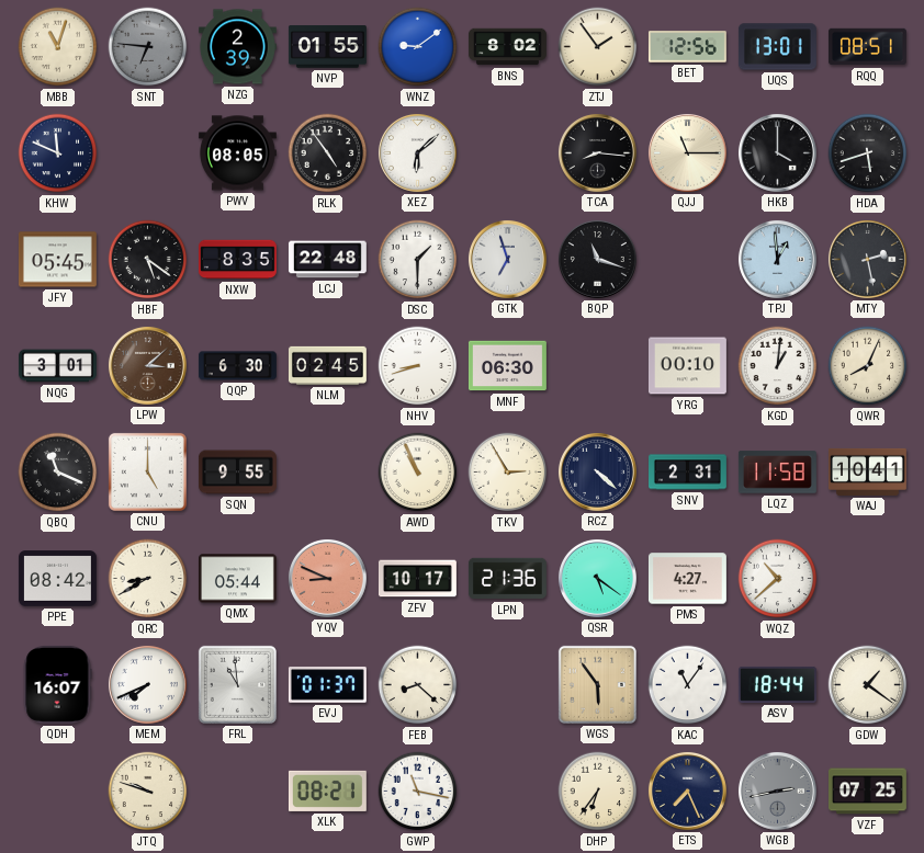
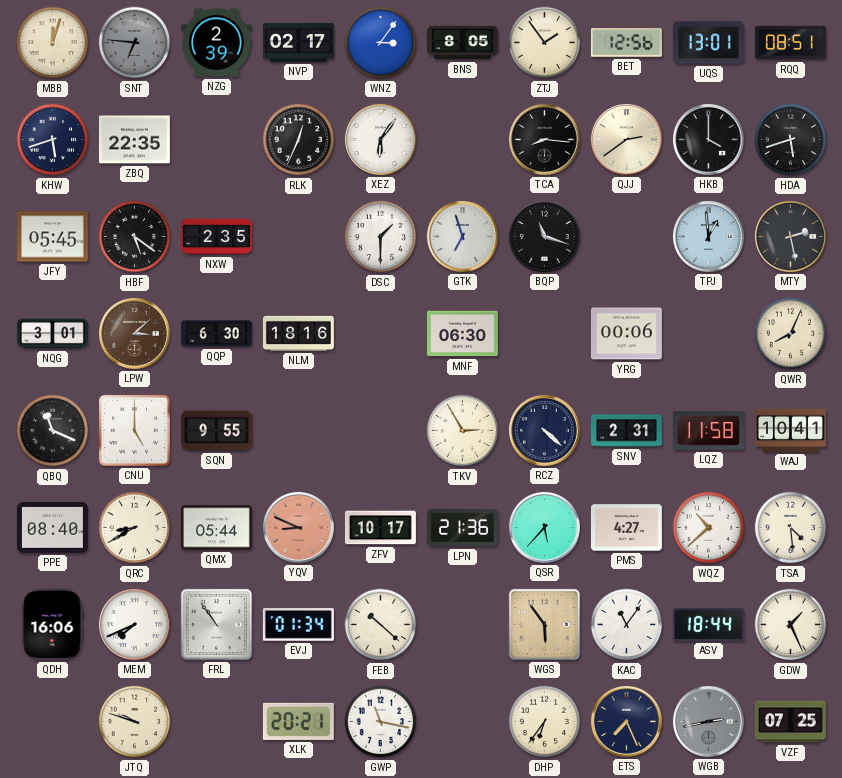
MBB: 11:03 -> 12:03 (53, 43)
NVP: 01:55 -> 02:17 (298, 43)
WNZ: 9:09 -> 3:06 (381, 43)
BNS: 8:02 -> 8:05 (462, 43)
KHW: 11:49 -> 5:42 (53, 140)
ZBQ: none -> 22:35 (134, 140)
PWV: 08:05 -> none (237, 153)
RLK: 4:54 -> 12:34 (299, 140)
XEZ: 6:08 -> 6:06 (380, 139)
QJJ: 11:15 -> 2:39 (626, 139)
NXW: 8:35 -> 2:35 (216, 237)
LCJ: 22:48 -> none (327, 260)
NLM: 02:45 -> 18:16 (298, 333)
NHV: 8:42 -> none (418, 366)
YRG: 00:10 -> 00:06 (626, 334)
KGD: 1:01 -> none (778, 366)
AWD: 10:56 -> none (418, 473)
PPE: 08:42 -> 08:40 (52, 528)
QSR: 5:21 -> 5:37 (544, 527)
TSA: none -> 4:29 (791, 528)
QDH: 16:07 -> 16:06 (52, 624)
FRL: 10:59 -> 10:54 (216, 624)
EVJ: 01:37 -> 01:34 (298, 625)
FEB: 8:22 -> 10:22 (381, 625)
GDW: 1:21 -> 1:26 (791, 625)
XLK: 08:21 -> 20:21 (298, 721)
